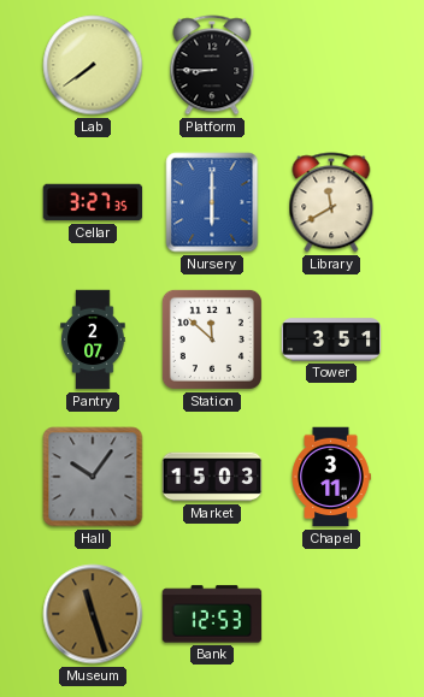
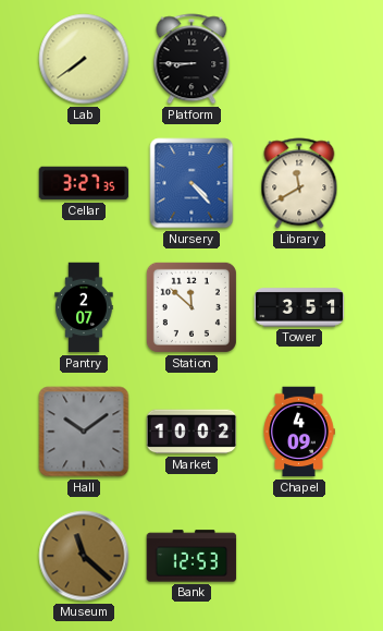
Nursery: 6:00 -> 4:23 (191, 183)
Hall: 10:06 -> 10:09 (84, 432)
Market: 15:03 -> 10:02 (191, 432)
Chapel: 3:11 -> 4:09 (299, 432)
Museum: 11:27 -> 11:22 (84, 556)
